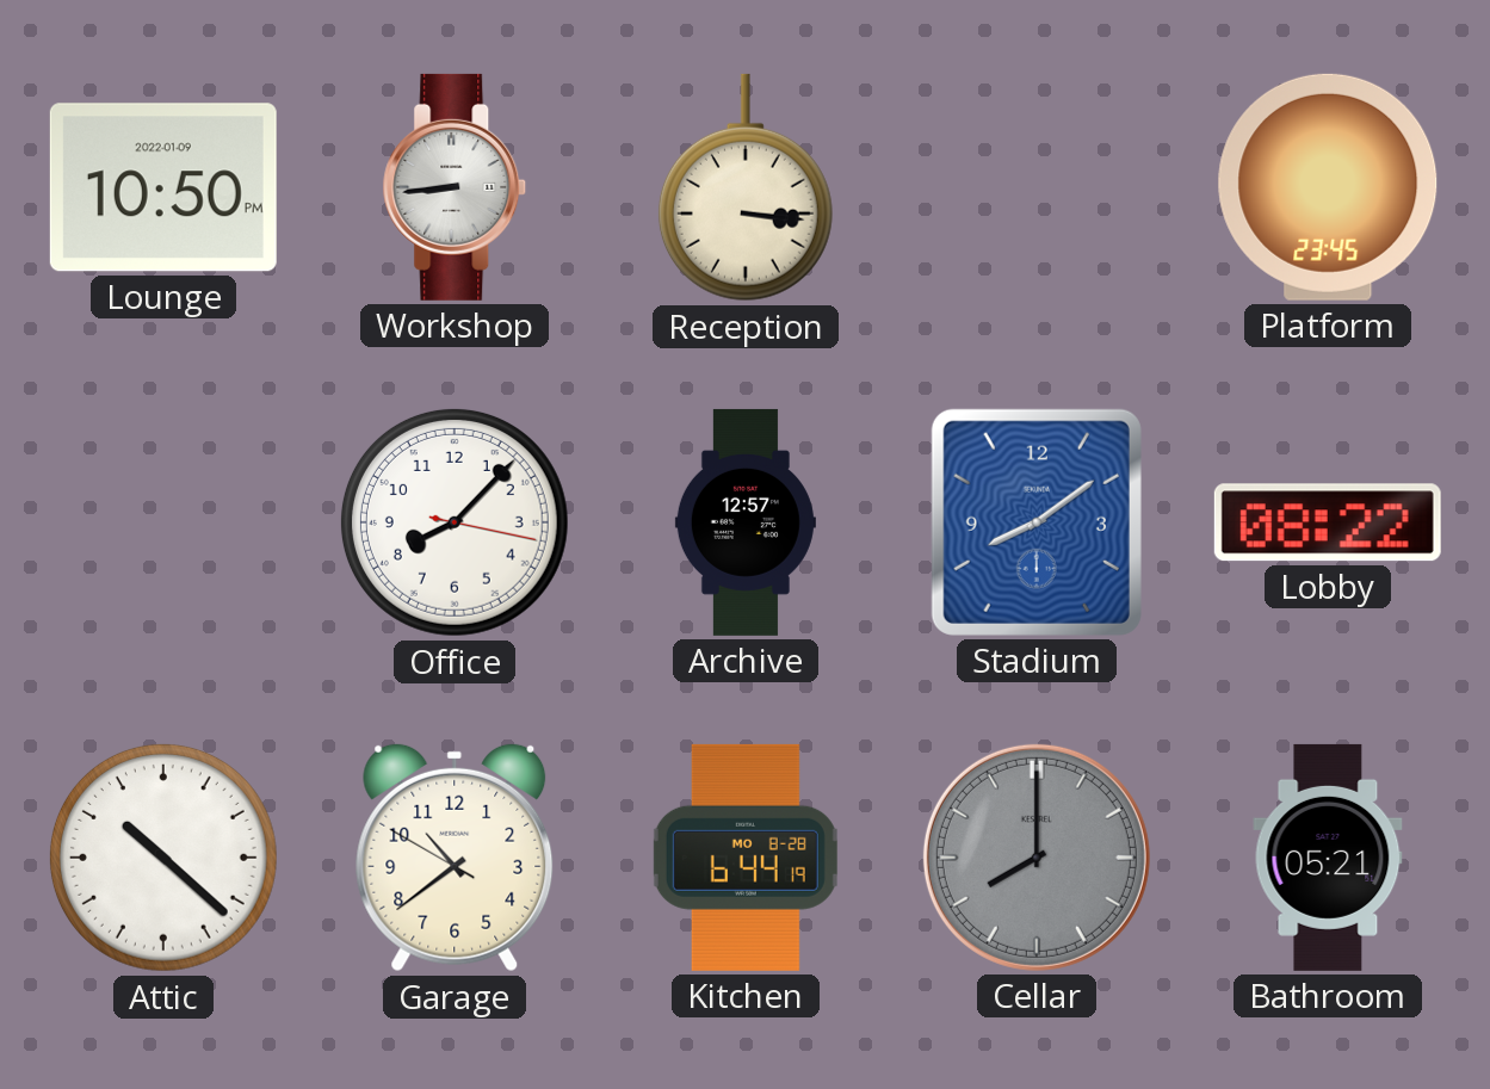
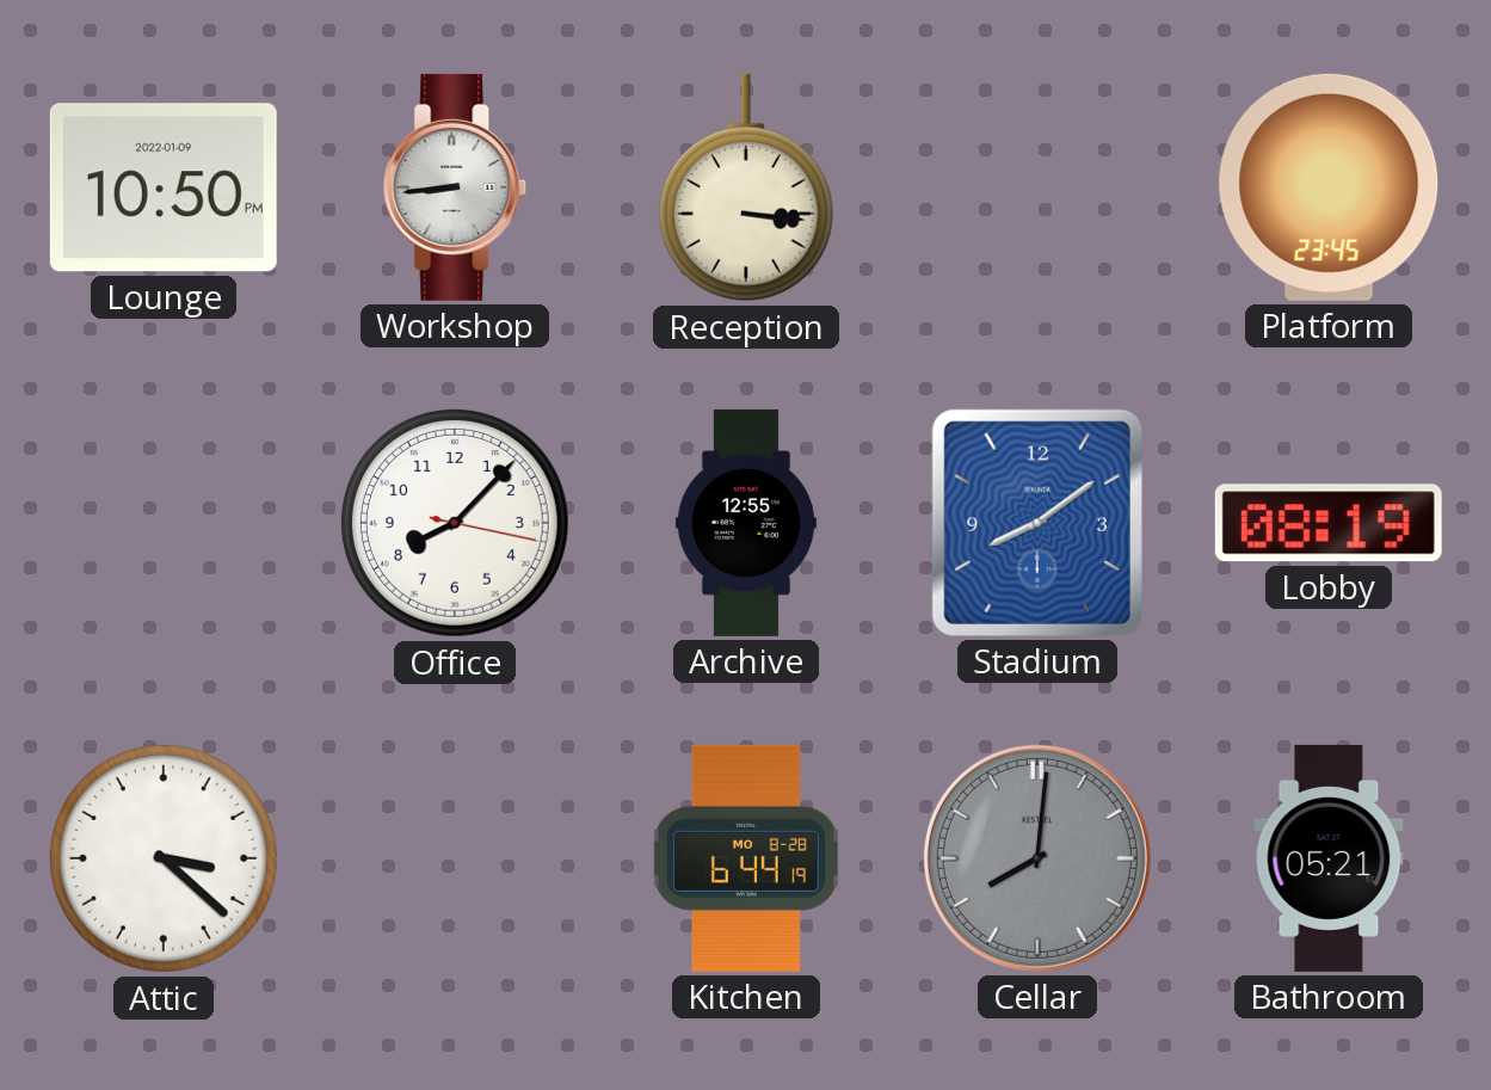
Archive: 12:57 -> 12:55 (746, 523)
Lobby: 08:22 -> 08:19 (1329, 523)
Attic: 10:22 -> 3:22 (164, 858)
Garage: 10:38 -> none (455, 858)
Cellar: 8:00 -> 8:01 (1037, 858)
